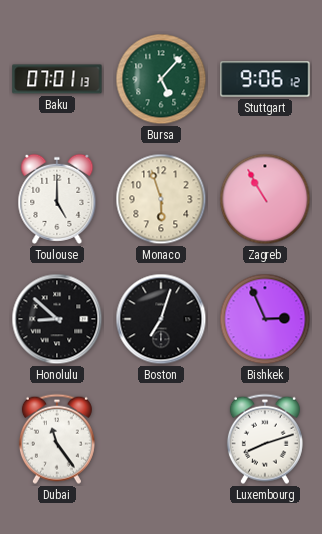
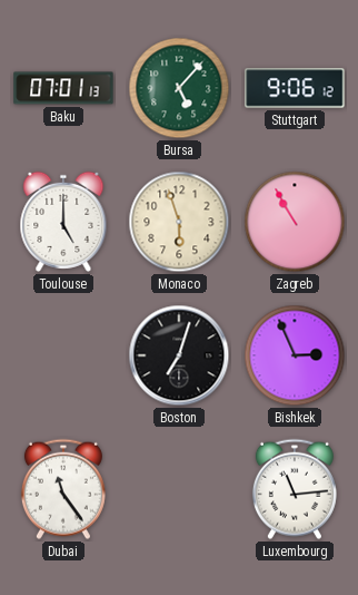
Honolulu: 8:52 -> none (57, 319)
Luxembourg: 8:12 -> 11:14 (295, 489)
